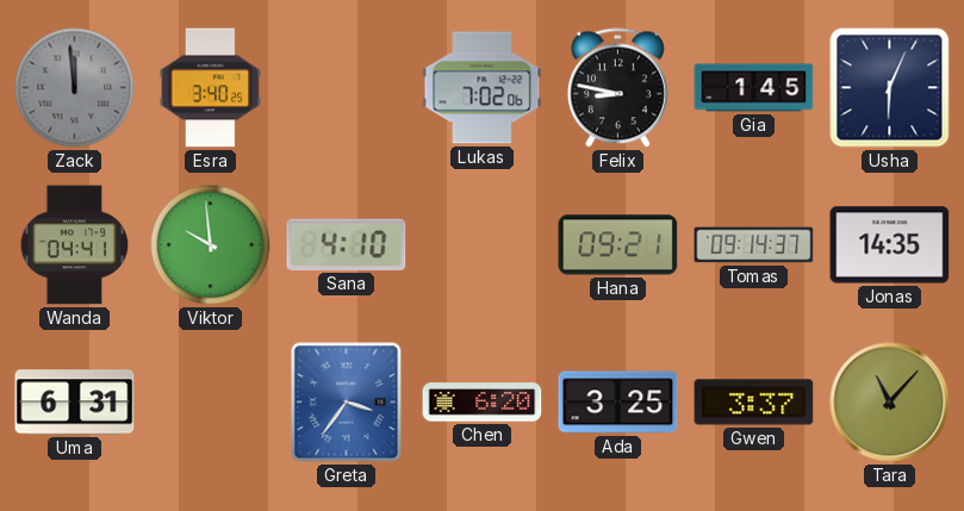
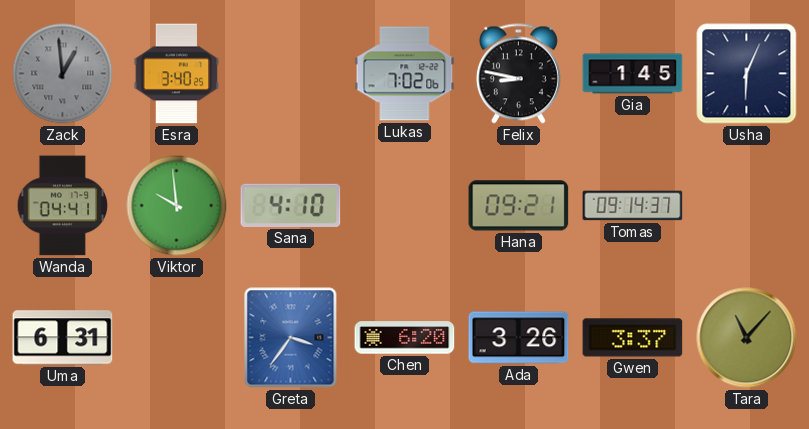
Zack: 11:59 -> 12:59 (63, 74)
Jonas: 14:35 -> none (890, 245)
Ada: 3:25 -> 3:26 (519, 338)
